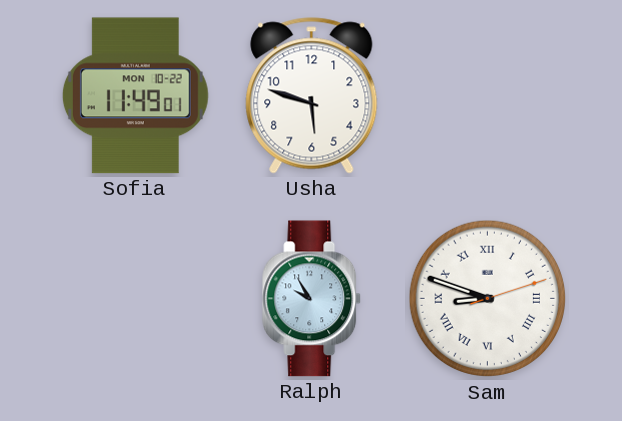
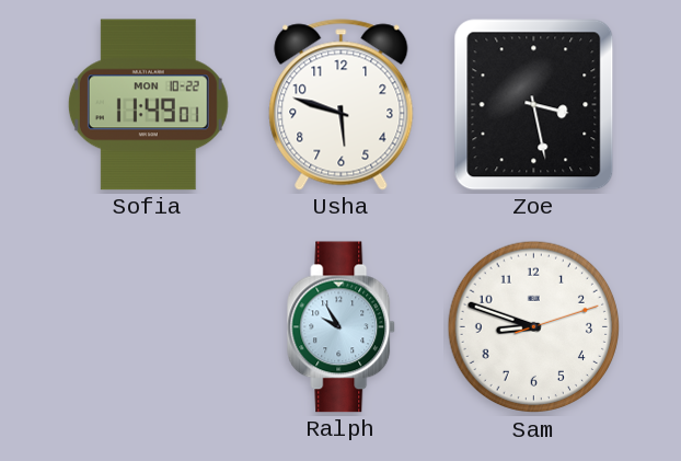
Zoe: none -> 3:28 (534, 105)
Sam numerals: Roman -> Arabic (534, 327)
